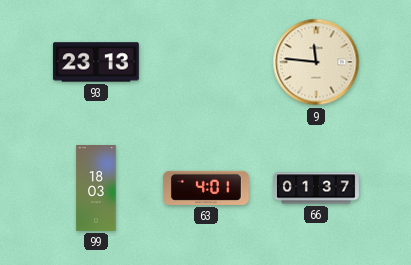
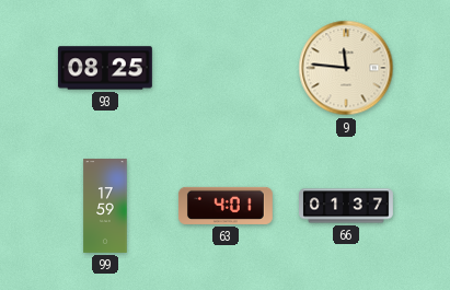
93: 23:13 -> 08:25 (105, 68)
99: 18:03 -> 17:59 (105, 207)
